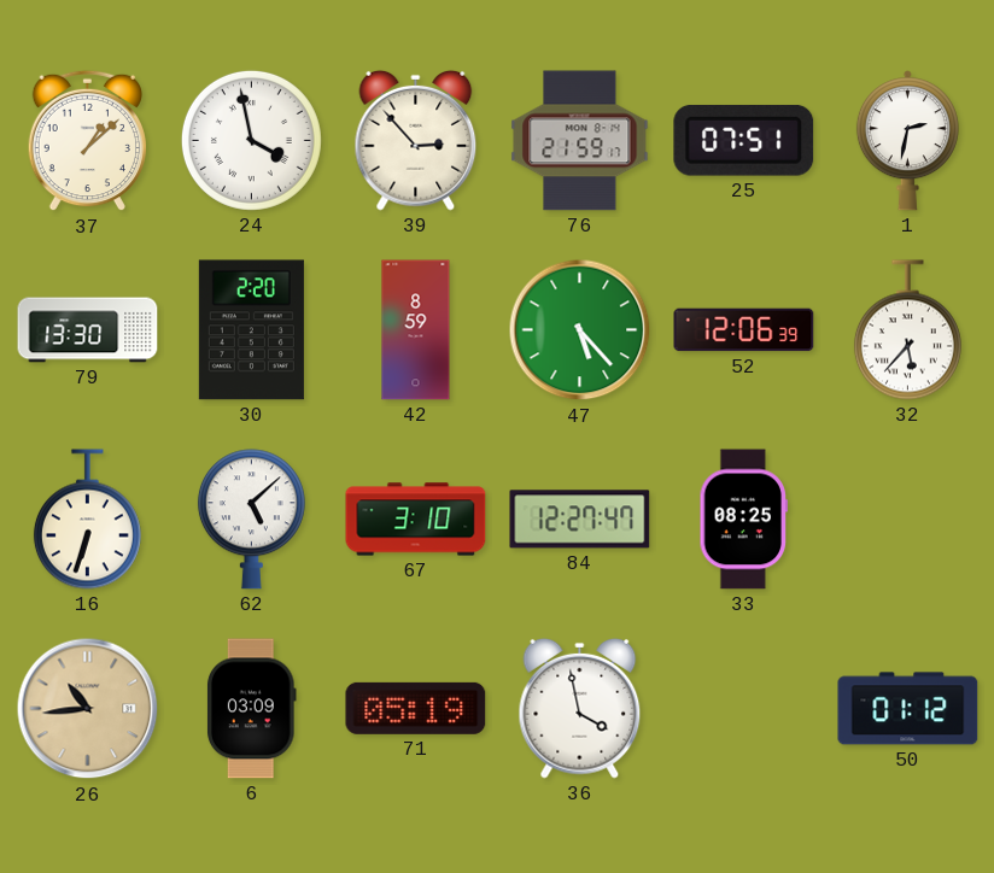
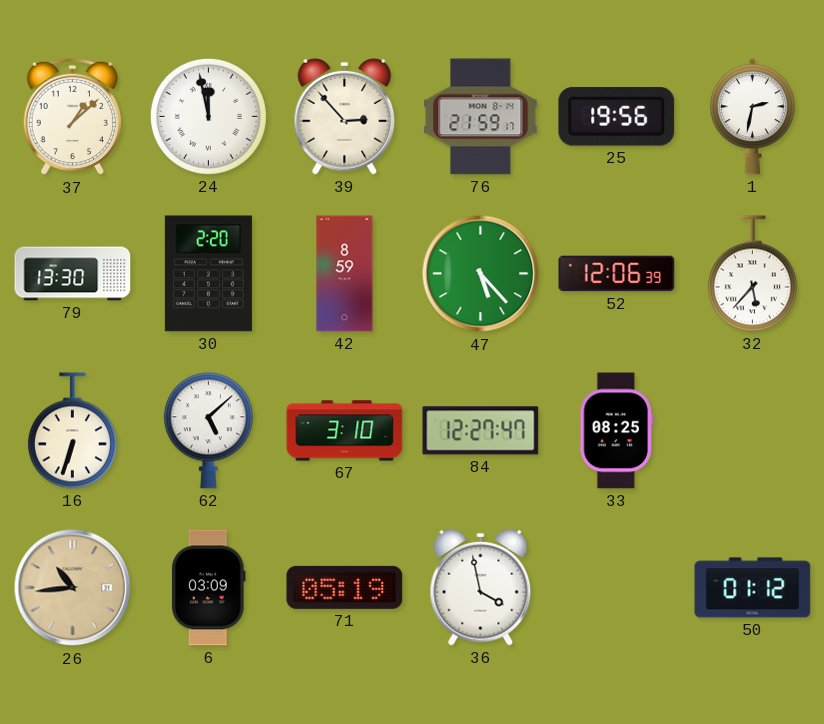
24: 3:58 -> 11:58 (208, 116)
25: 07:51 -> 19:56 (617, 116)
